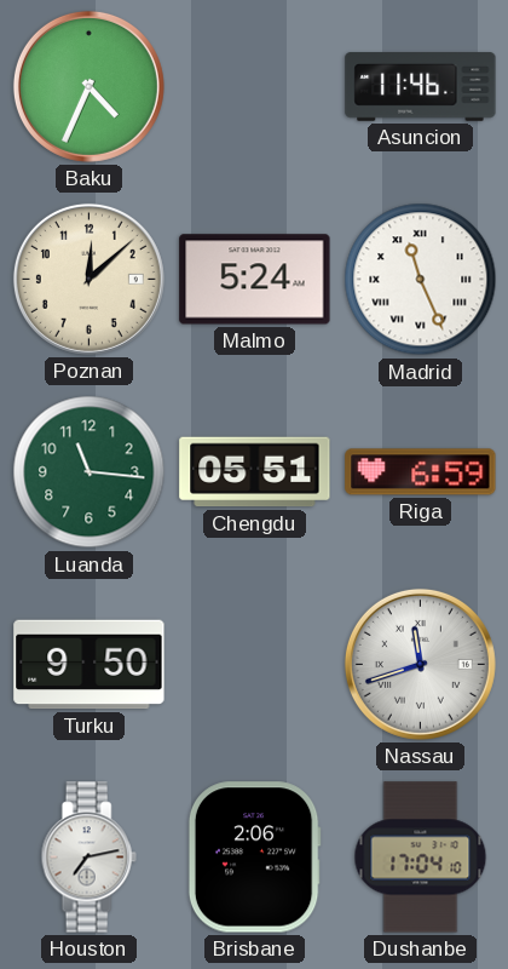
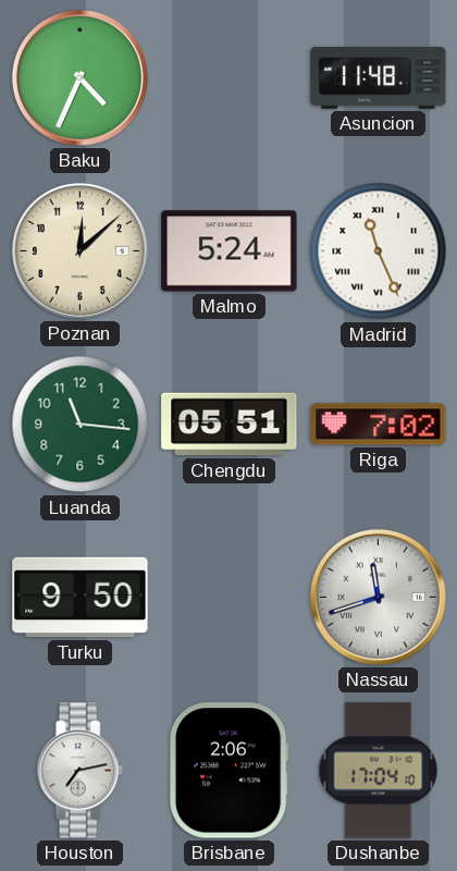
Asuncion: 11:46 -> 11:48 (379, 78)
Riga: 6:59 -> 7:02 (379, 425)
